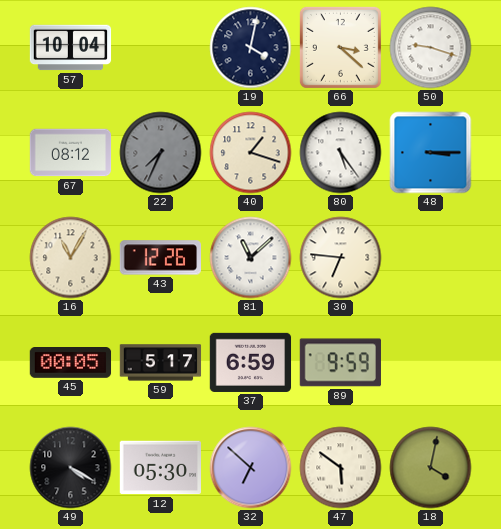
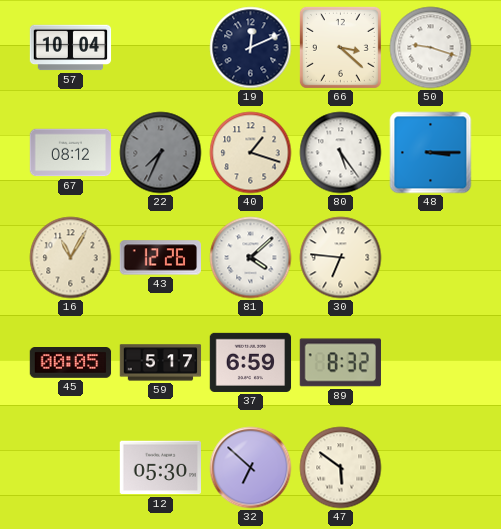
19: 4:02 -> 12:11 (251, 48)
81: 11:08 -> 4:08 (251, 258)
89: 9:59 -> 8:32 (340, 363)
49: 4:20 -> none (71, 468)
18: 4:02 -> none (431, 468)
